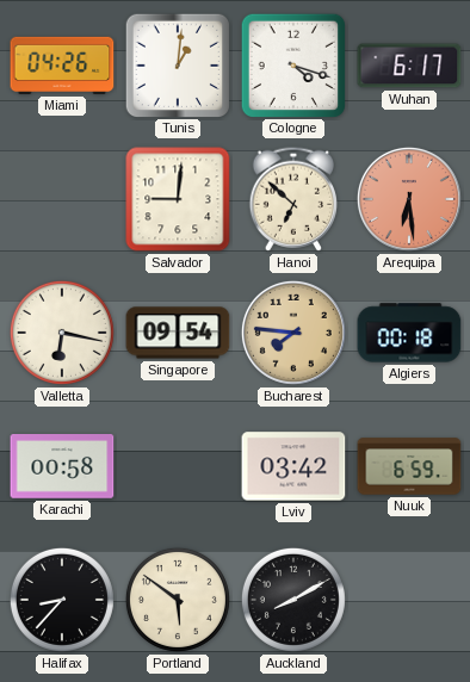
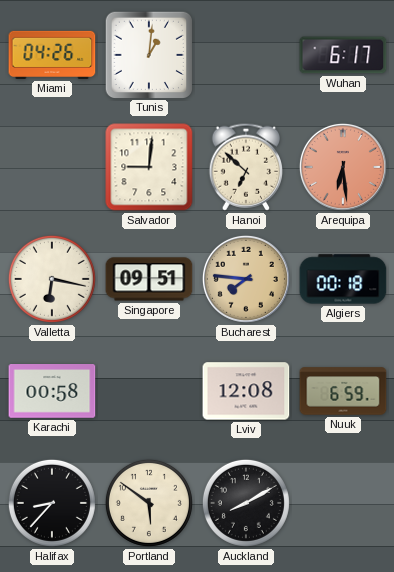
Cologne: 4:18 -> none (292, 64)
Singapore: 09:54 -> 09:51 (149, 279)
Lviv: 03:42 -> 12:08 (246, 391)
